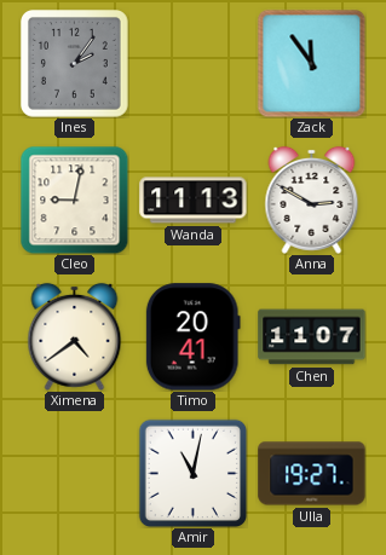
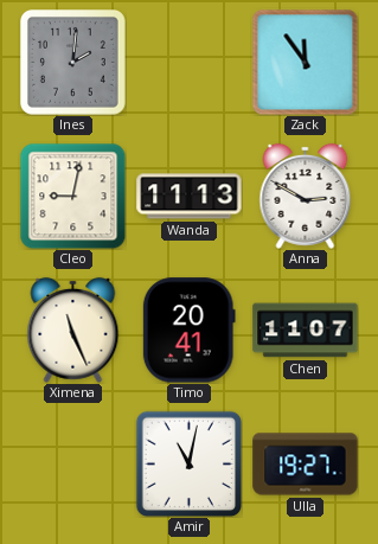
Ines: 2:06 -> 2:01 (73, 63)
Ximena: 4:39 -> 11:26 (73, 329)
